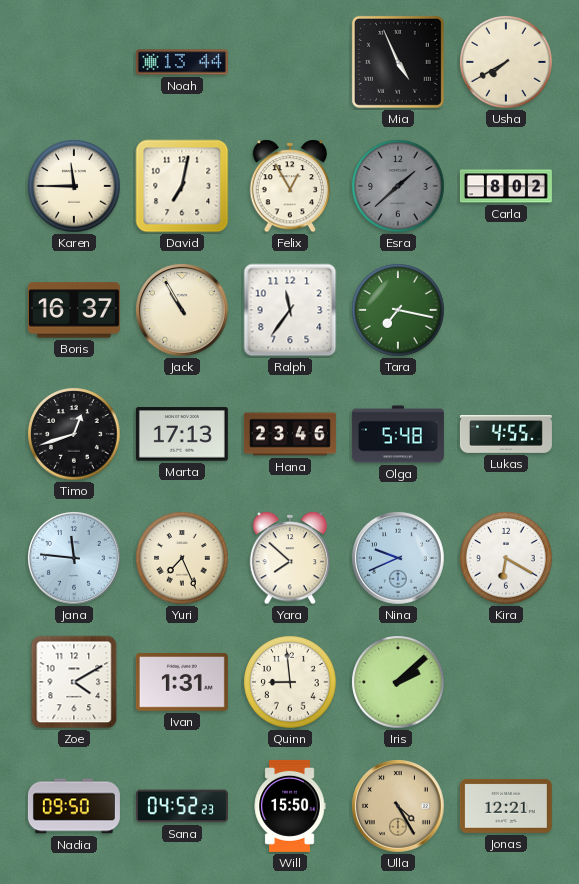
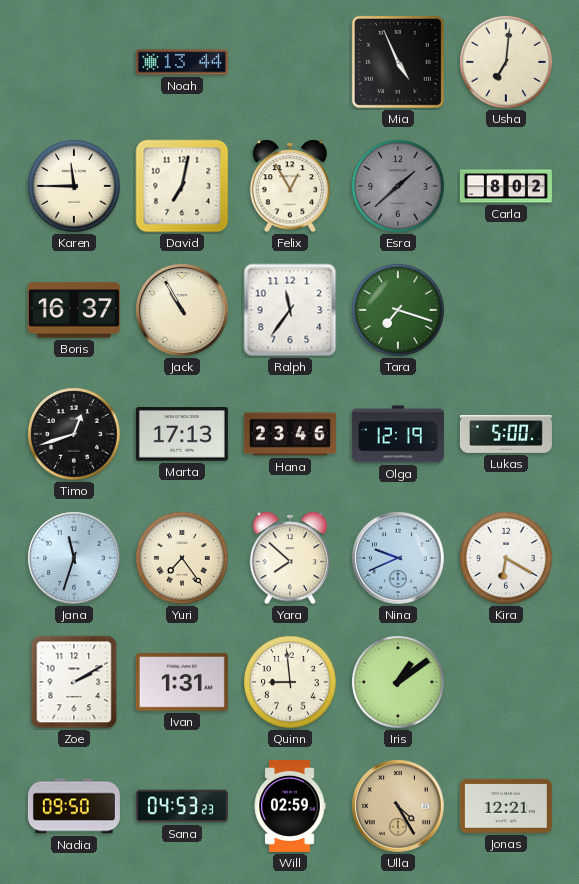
Usha: 7:40 -> 7:01 (506, 62)
Tara: 7:17 -> 7:18 (398, 310)
Olga: 5:48 -> 12:19 (398, 434)
Lukas: 4:55 -> 5:00 (506, 435)
Jana: 11:46 -> 11:33 (75, 559)
Yuri: 7:26 -> 7:24 (182, 558)
Zoe: 4:10 -> 2:10 (74, 682)
Iris: 2:08 -> 1:09 (398, 682)
Sana: 04:52 -> 04:53 (182, 806)
Will: 15:50 -> 02:59 (290, 806)
